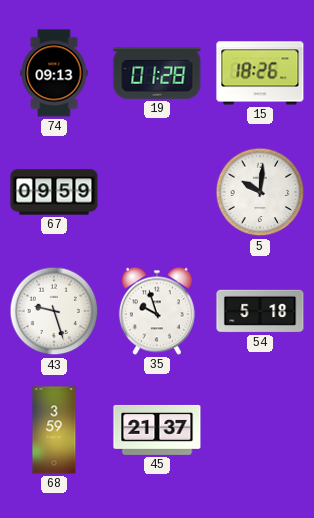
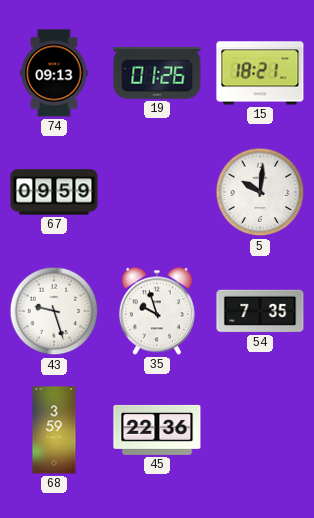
19: 01:28 -> 01:26 (157, 73)
15: 18:26 -> 18:21 (260, 73)
54: 5:18 -> 7:35 (260, 311)
45: 21:37 -> 22:36 (157, 430)
